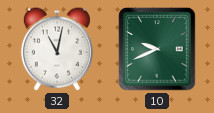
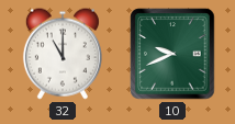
32: 11:02 -> 11:00 (63, 54)
